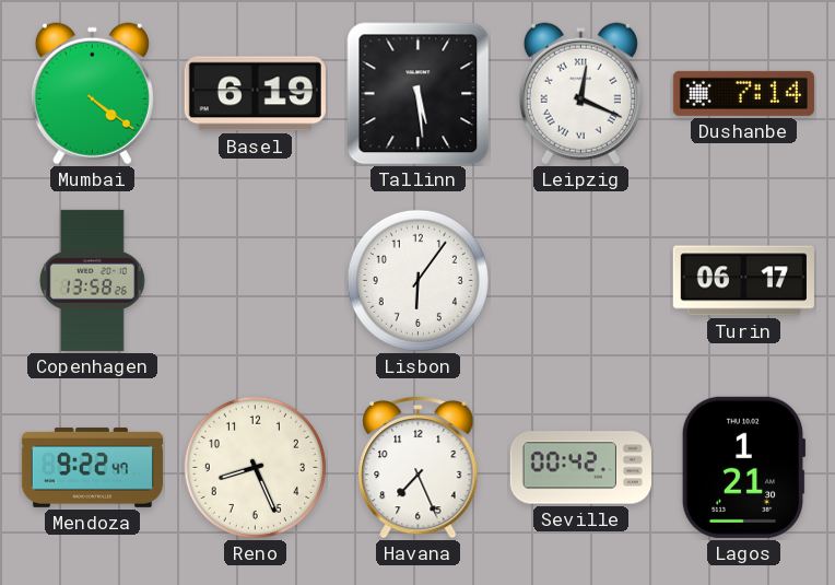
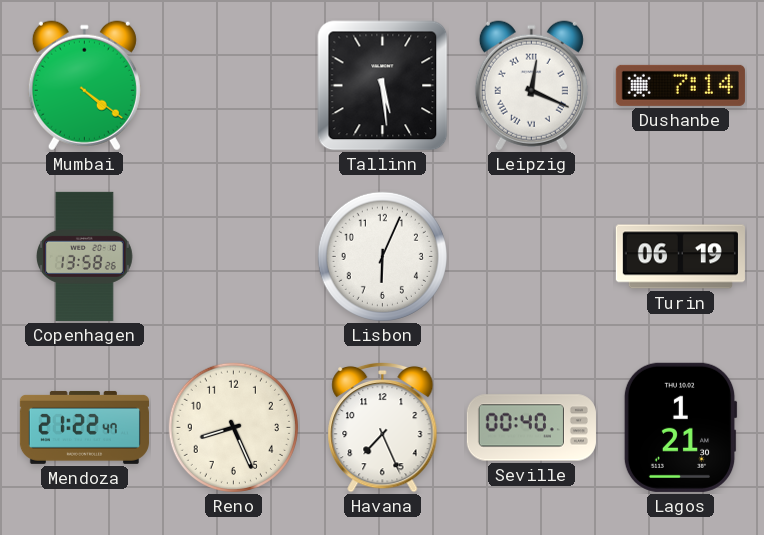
Basel: 6:19 -> none (255, 94)
Lisbon: 6:06 -> 6:04 (382, 256)
Turin: 06:17 -> 06:19 (680, 257)
Mendoza: 9:22 -> 21:22 (84, 427)
Seville: 00:42 -> 00:40 (531, 428)
